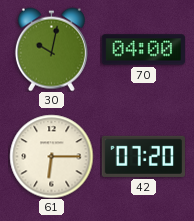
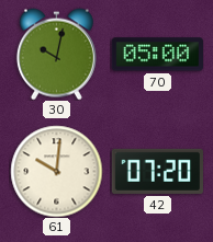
70: 04:00 -> 05:00 (157, 55)
61: 6:15 -> 10:01 (56, 171)
